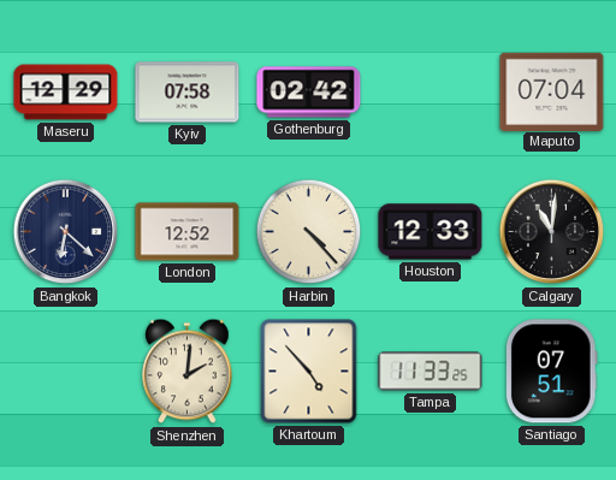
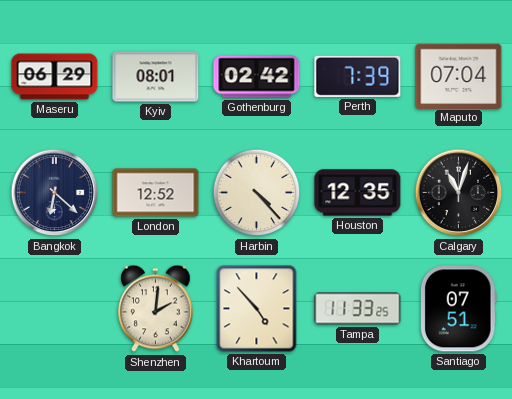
Maseru: 12:29 -> 06:29 (55, 77)
Kyiv: 07:58 -> 08:01 (156, 77)
Perth: none -> 7:39 (358, 76)
Houston: 12:33 -> 12:35 (358, 193)
Calgary: 11:01 -> 11:03 (459, 193)
